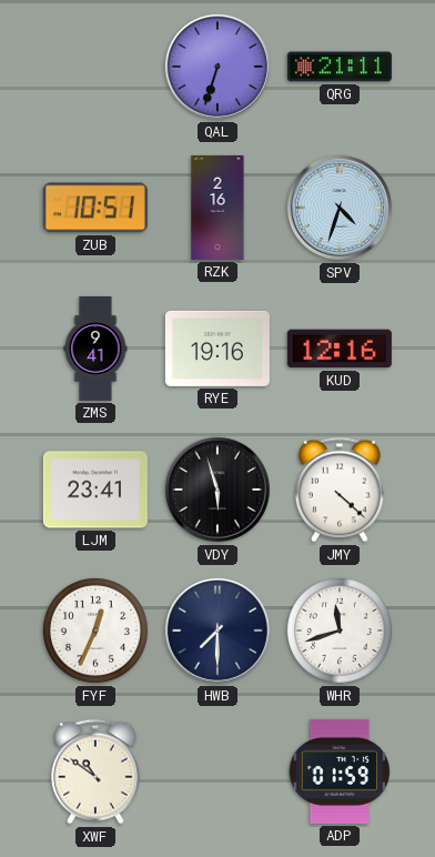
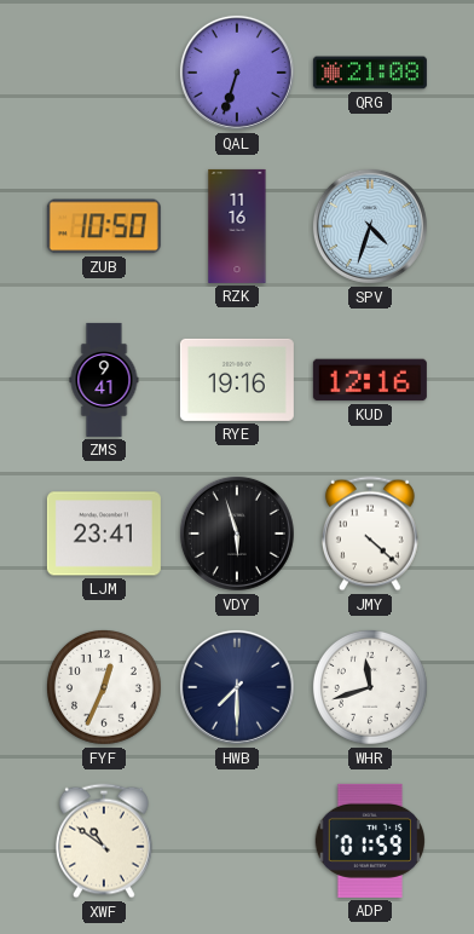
QRG: 21:11 -> 21:08 (370, 73)
ZUB: 10:51 -> 10:50 (104, 226)
RZK: 2:16 -> 11:16 (237, 226)
